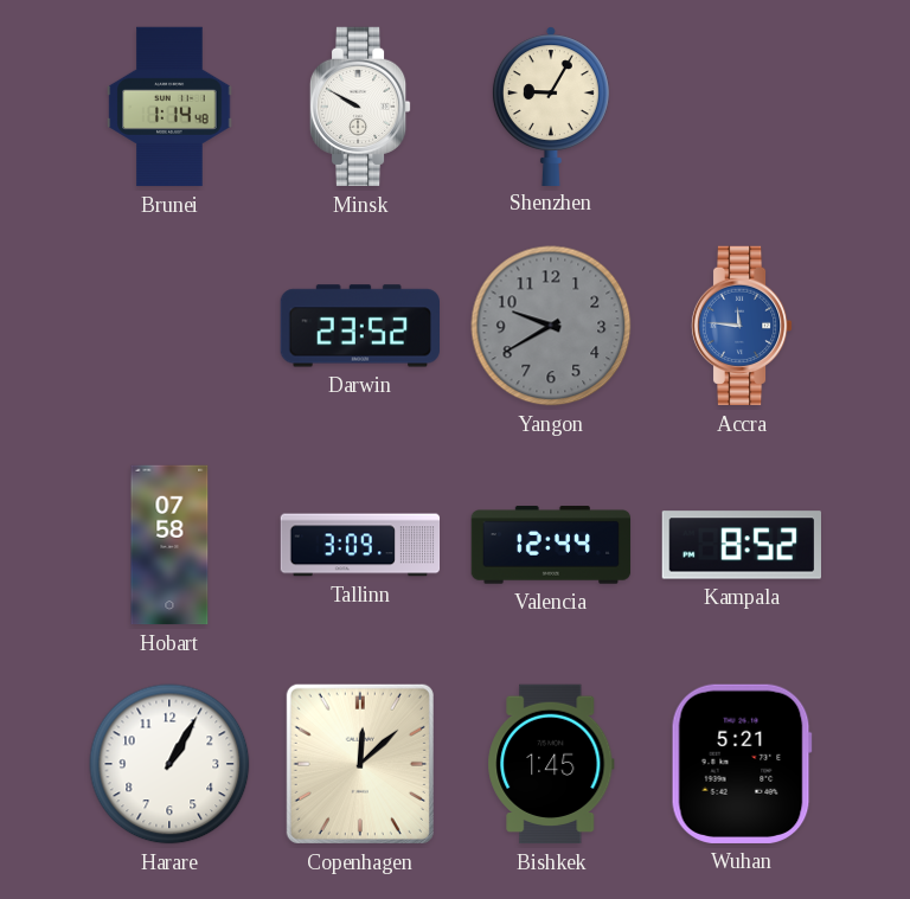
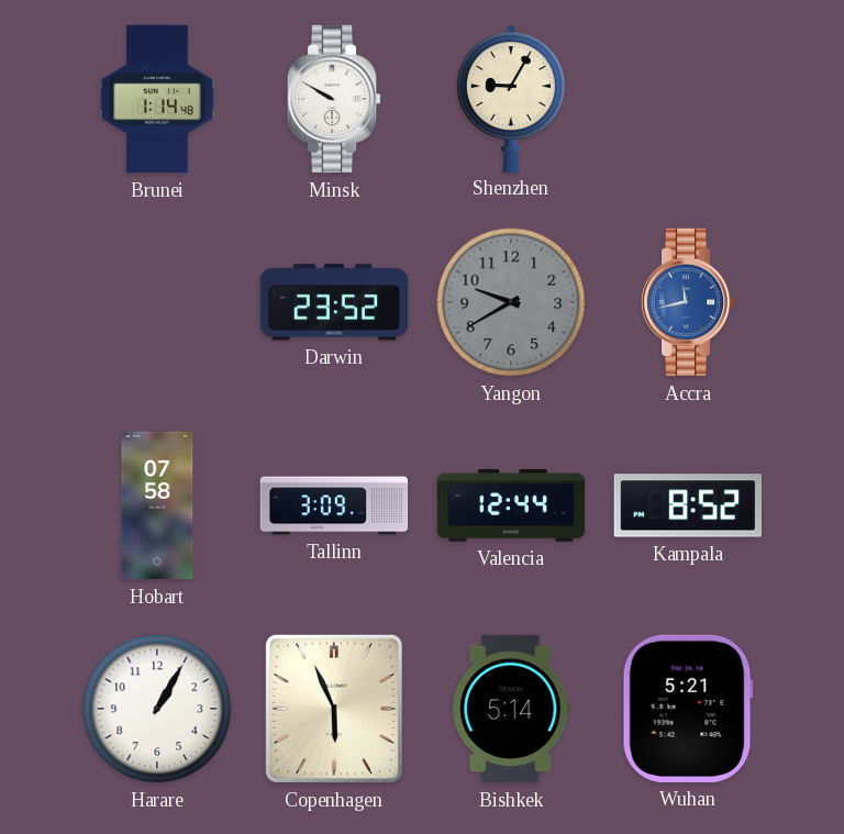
Accra: 11:46 -> 11:43 (688, 302)
Copenhagen: 12:08 -> 5:56 (334, 709)
Bishkek: 1:45 -> 5:14 (511, 709)
